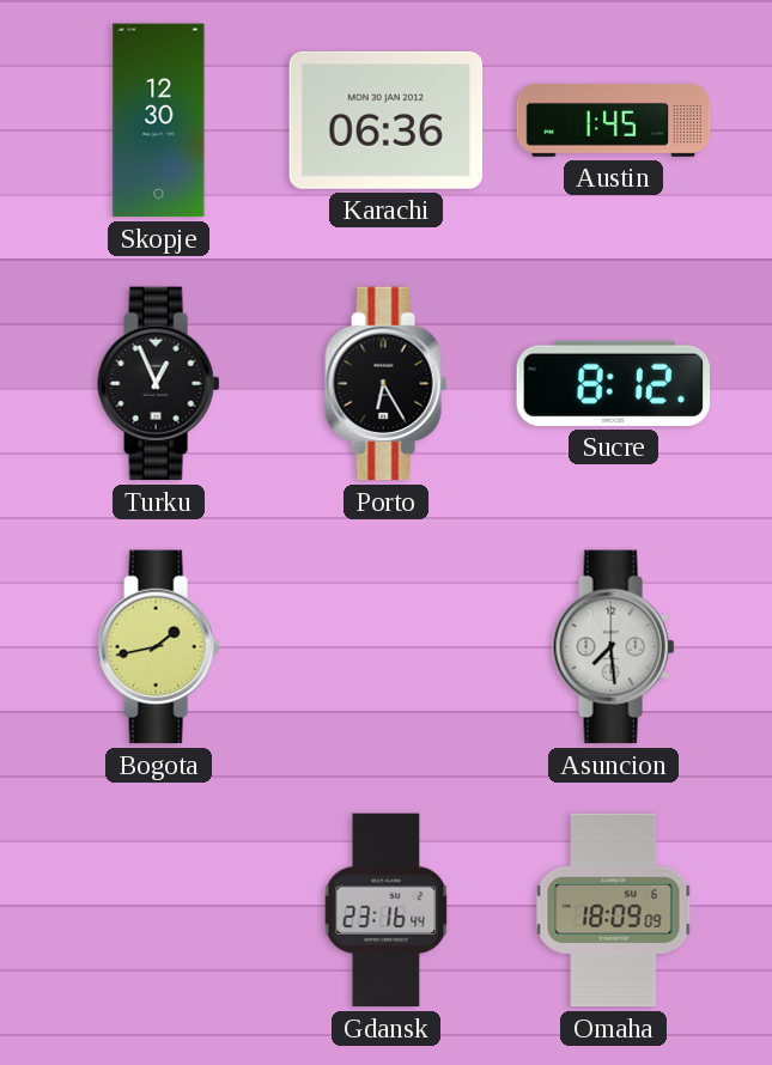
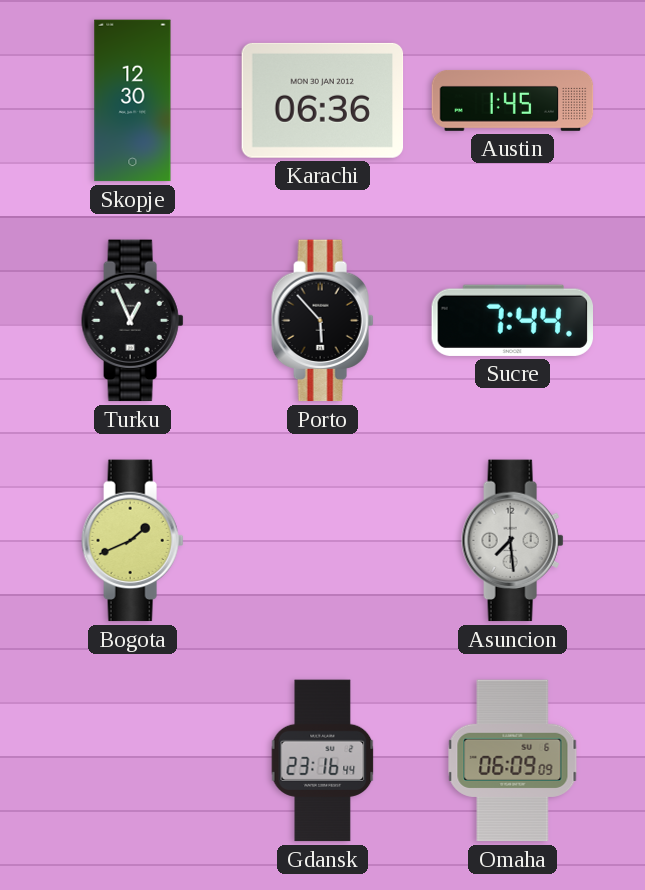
Porto: 6:25 -> 5:53 (323, 321)
Sucre: 8:12 -> 7:44 (512, 320)
Bogota: 1:43 -> 1:41 (133, 541)
Omaha: 18:09 -> 06:09 (513, 761)
